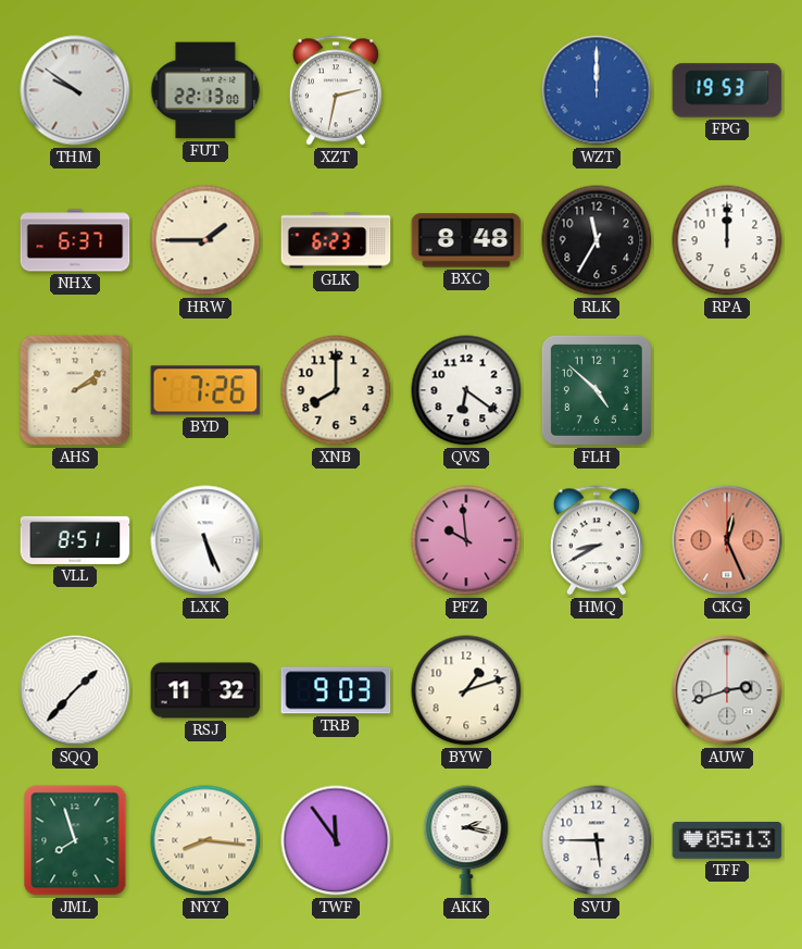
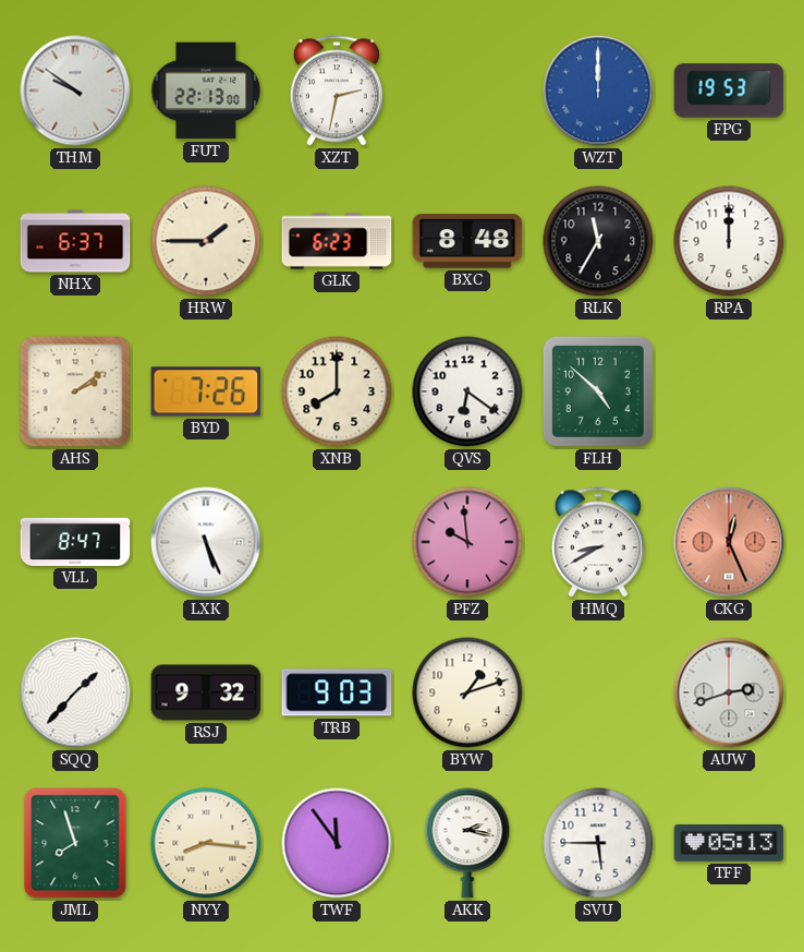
VLL: 8:51 -> 8:47 (75, 542)
RSJ: 11:32 -> 9:32 (206, 692)
